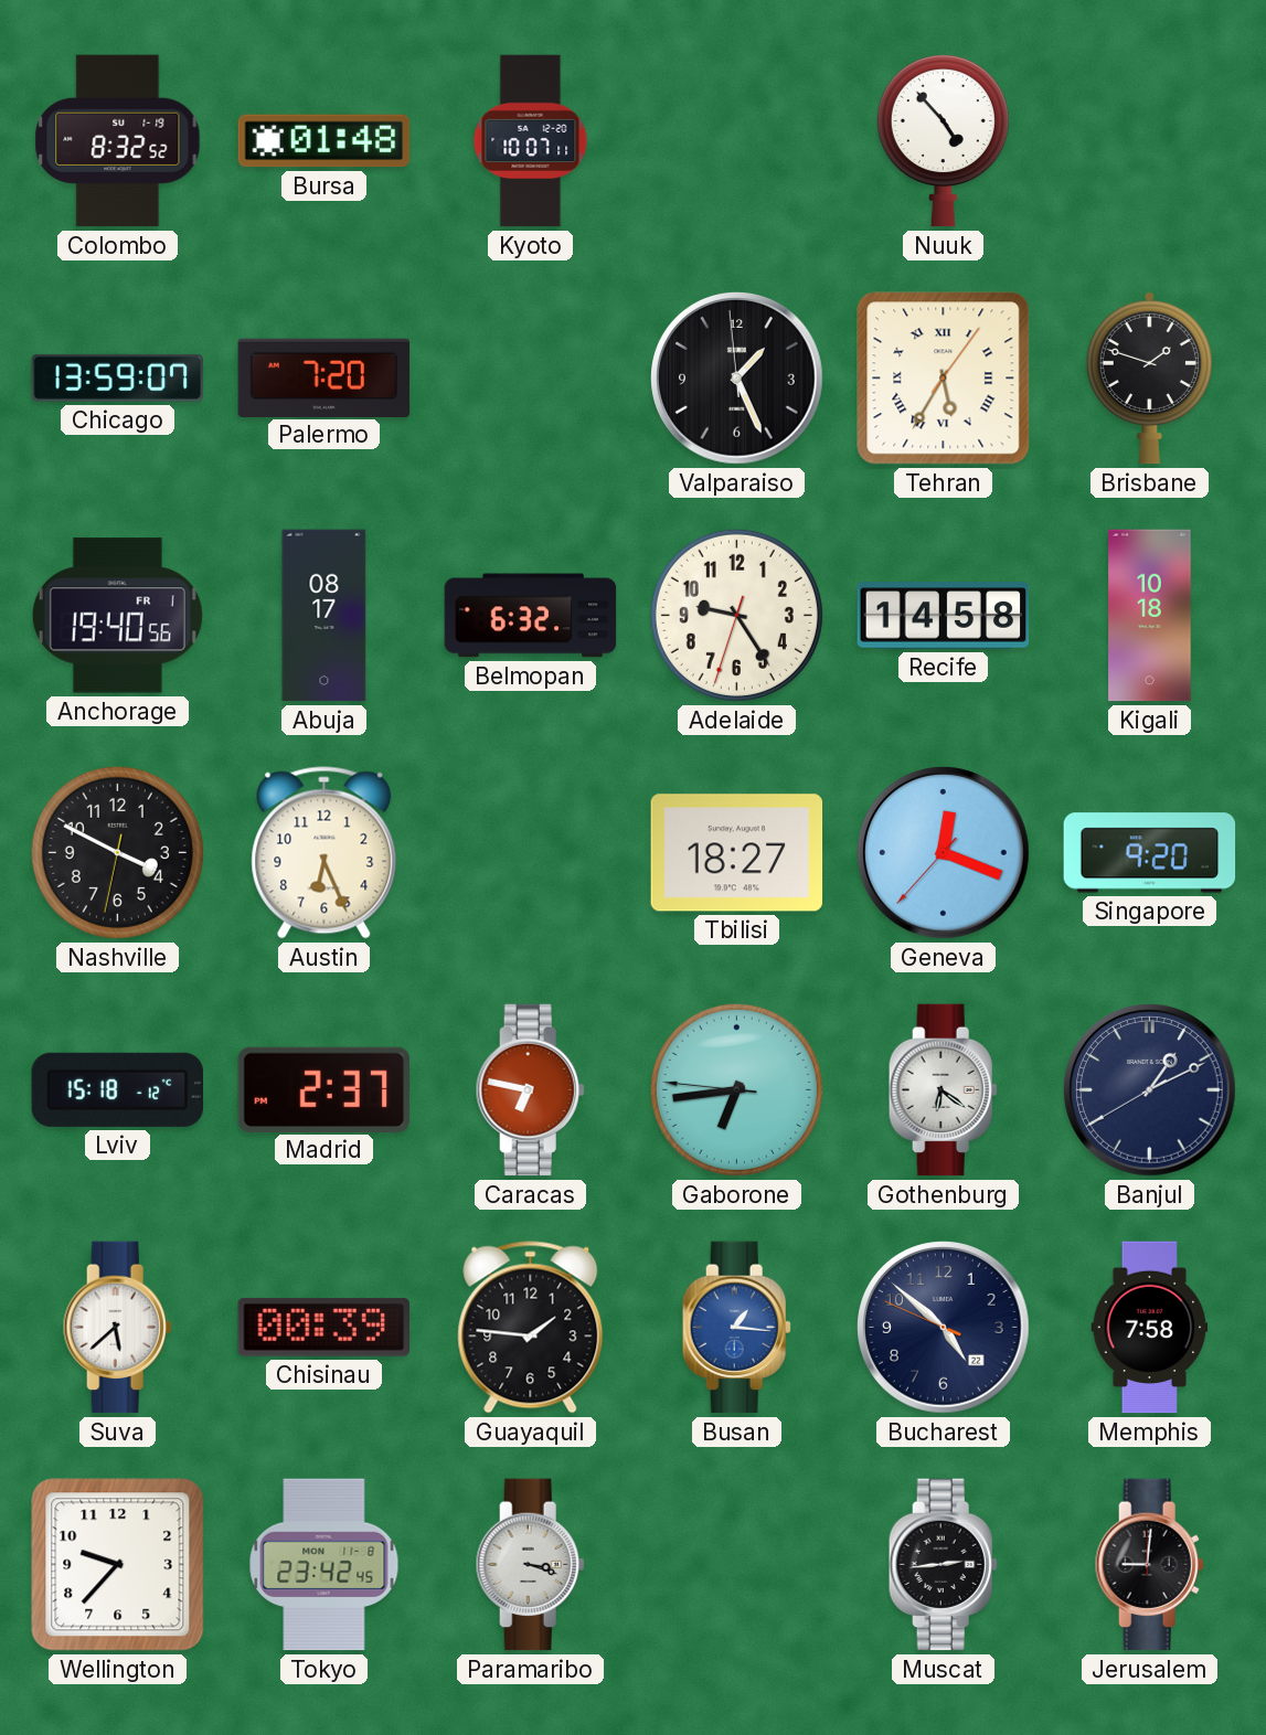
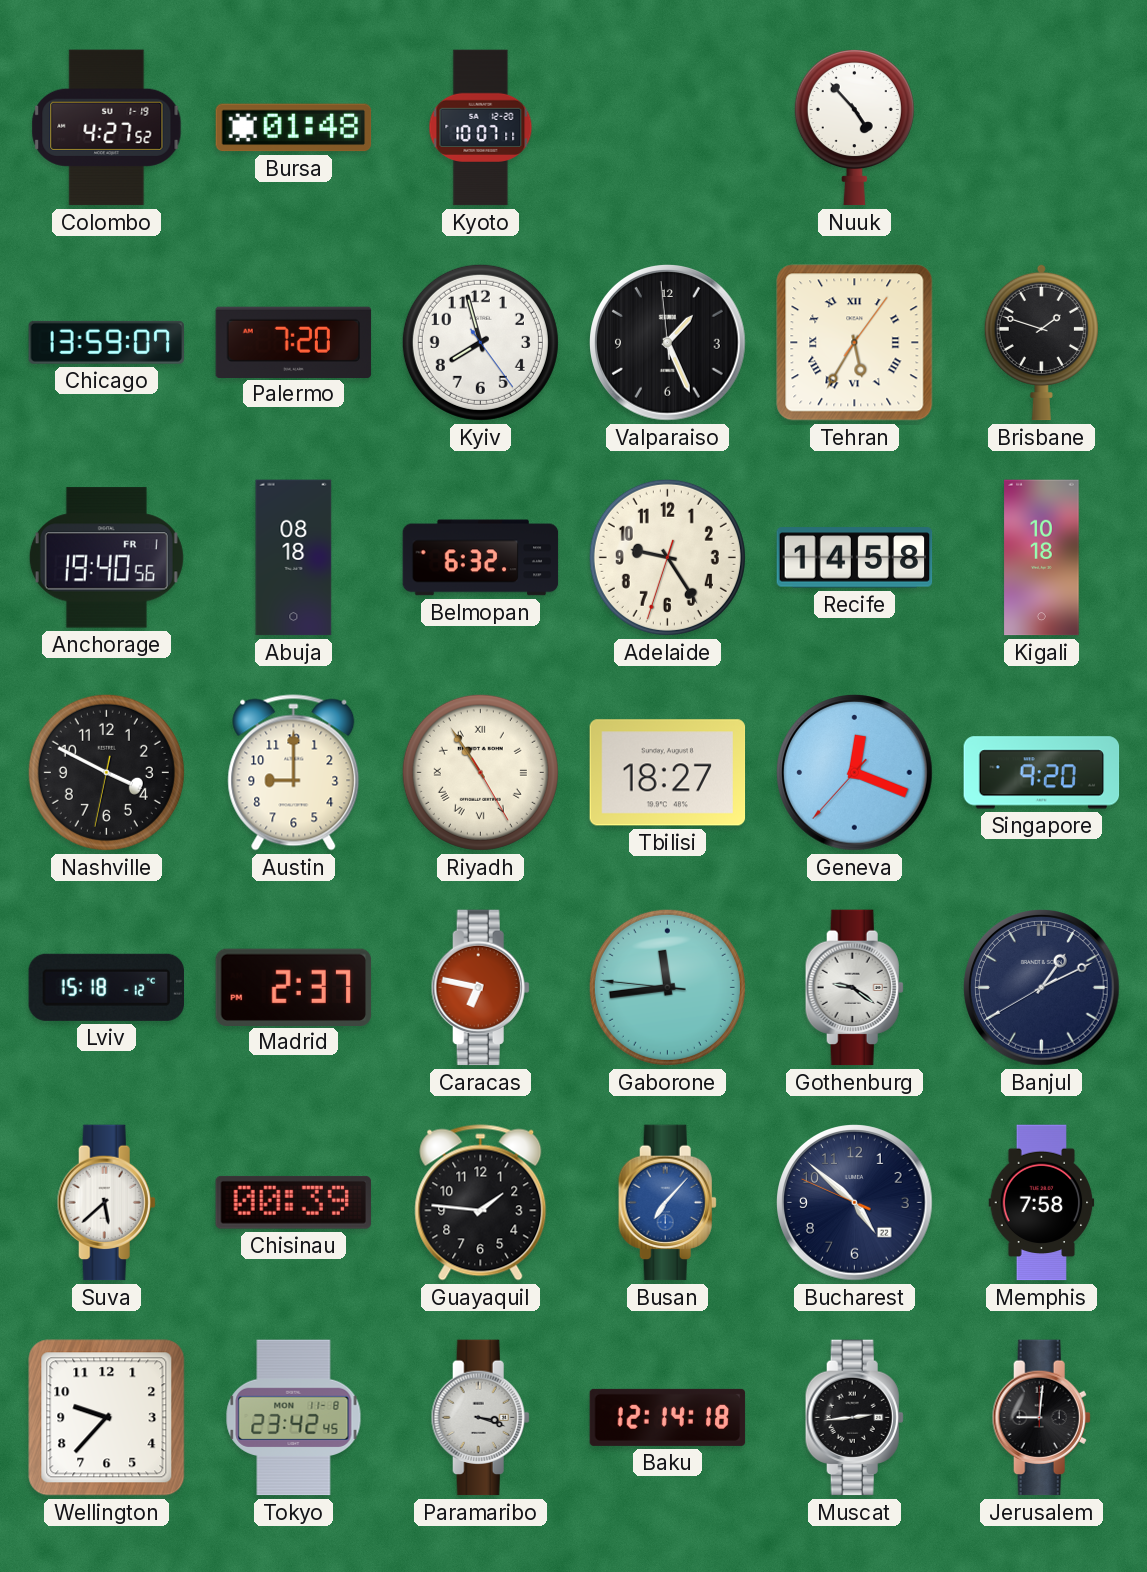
Colombo: 8:32 -> 4:27 (107, 128)
Kyiv: none -> 7:57 (480, 342)
Abuja: 08:17 -> 08:18 (294, 558)
Austin: 6:26 -> 9:00 (294, 773)
Riyadh: none -> 10:54 (480, 772)
Gaborone: 6:43 -> 11:43 (667, 987)
Gothenburg: 6:21 -> 9:21 (854, 988)
Busan: 1:16 -> 7:07 (667, 1203)
Baku: none -> 12:14 (668, 1417)
